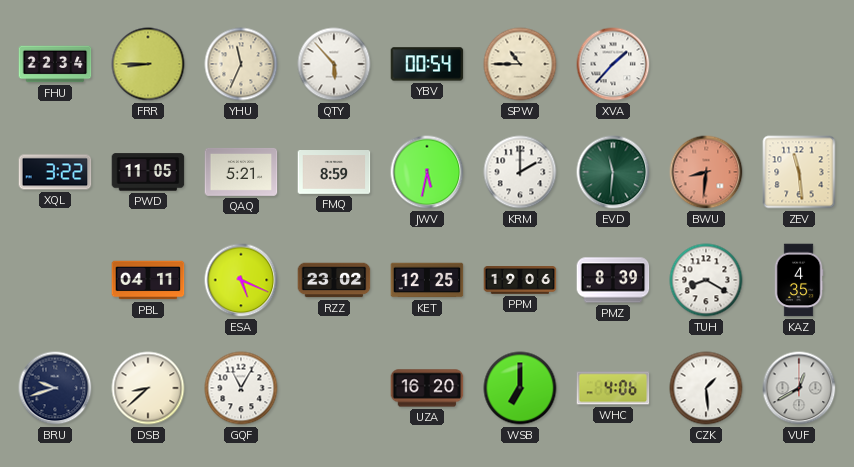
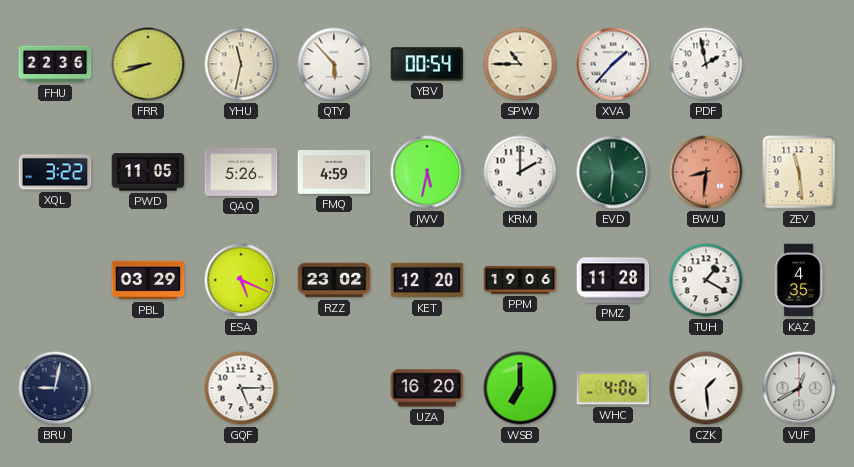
FHU: 22:34 -> 22:36 (55, 64)
FRR: 8:45 -> 8:42 (148, 64)
YHU: 11:34 -> 11:32 (241, 64)
PDF: none -> 1:58 (706, 64)
QAQ: 5:21 -> 5:26 (241, 172)
FMQ: 8:59 -> 4:59 (334, 173)
PBL: 04:11 -> 03:29 (148, 280)
KET: 12:25 -> 12:20 (427, 280)
PMZ: 8:39 -> 11:28 (613, 280)
TUH: 8:20 -> 1:20 (706, 280)
BRU: 9:42 -> 9:02 (55, 388)
DSB: 8:38 -> none (148, 388)
GQF: 11:05 -> 5:15 (241, 388)
